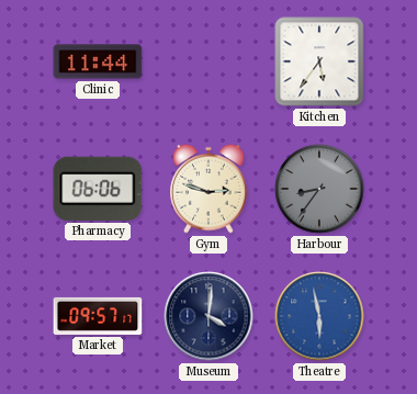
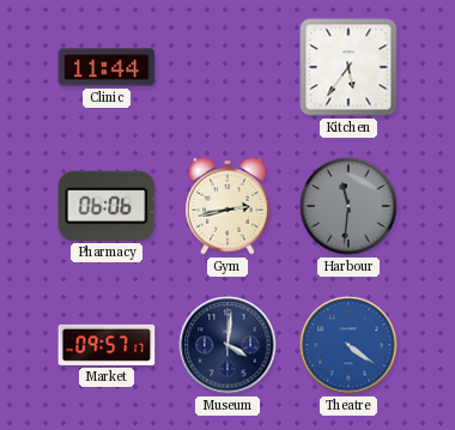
Gym: 2:48 -> 2:43 (227, 206)
Harbour: 8:36 -> 11:31 (348, 206)
Theatre: 5:58 -> 4:21 (348, 345)
